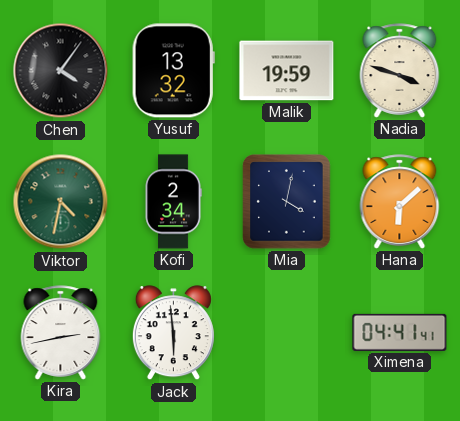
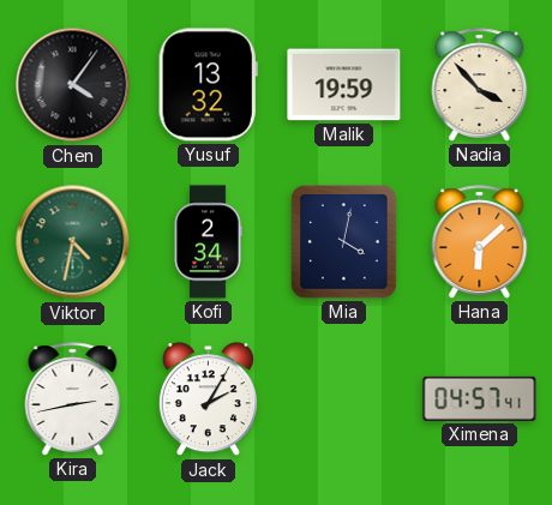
Nadia: 3:48 -> 3:53 (480, 85)
Jack: 5:59 -> 2:05 (208, 399)
Ximena: 04:41 -> 04:57 (480, 398)
